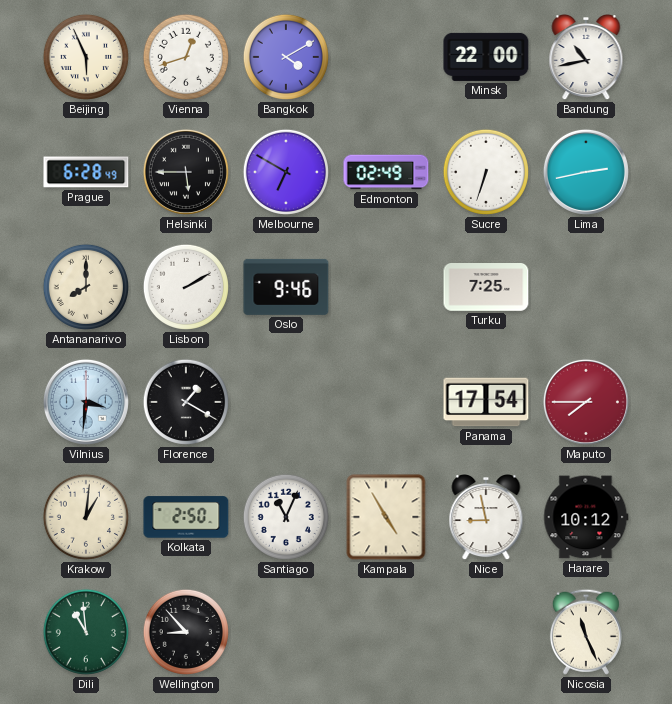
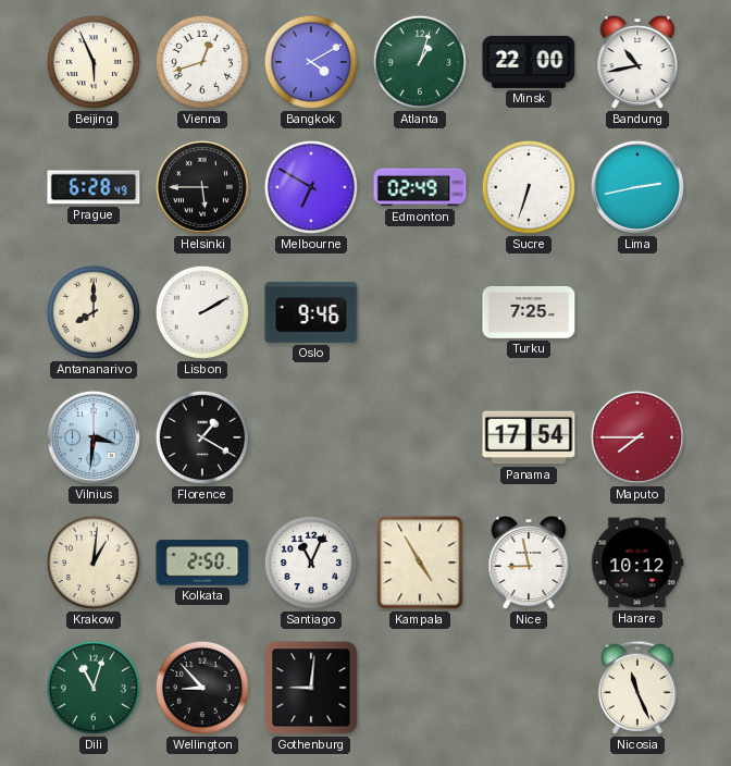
Atlanta: none -> 1:03 (420, 62)
Dili: 10:59 -> 11:03 (94, 688)
Gothenburg: none -> 9:01 (311, 688)
